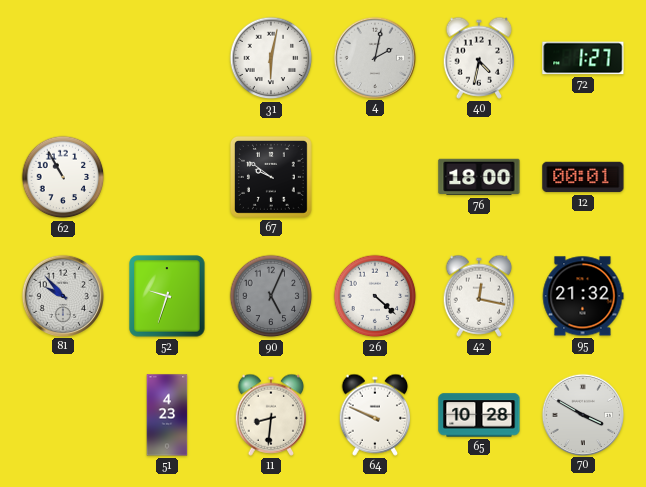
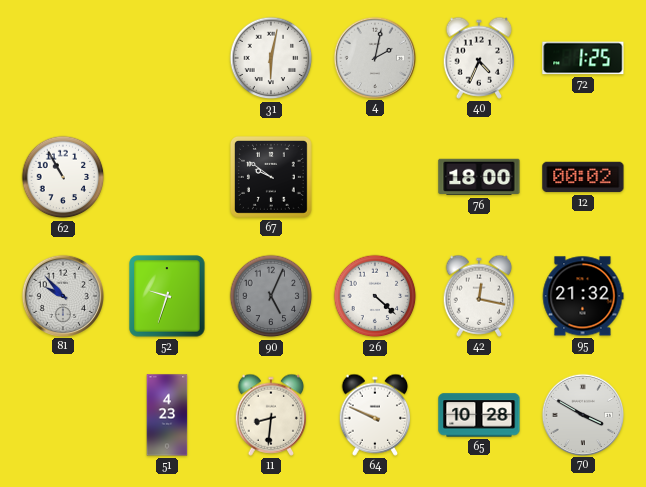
40: 4:32 -> 4:34 (479, 58)
72: 1:27 -> 1:25 (583, 58)
12: 00:01 -> 00:02 (583, 177)
